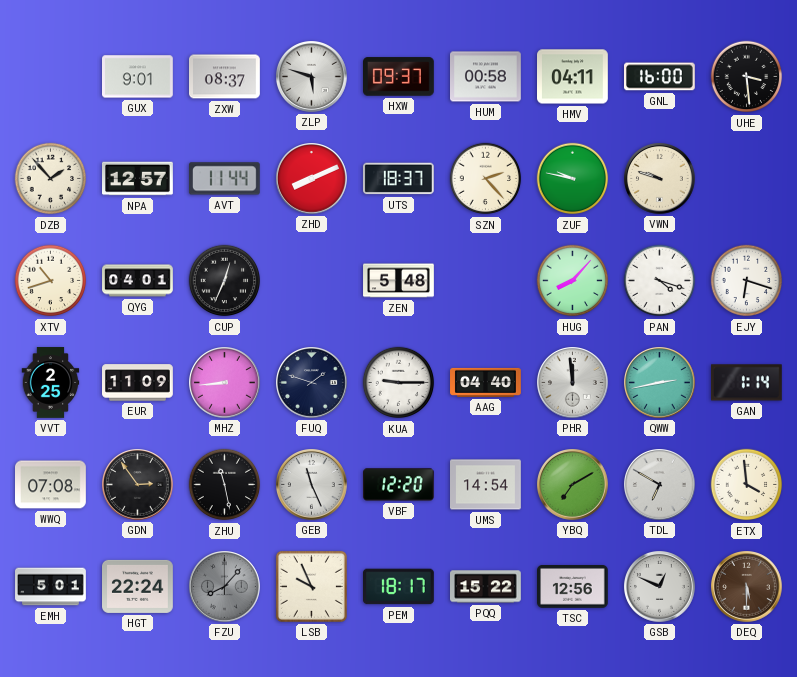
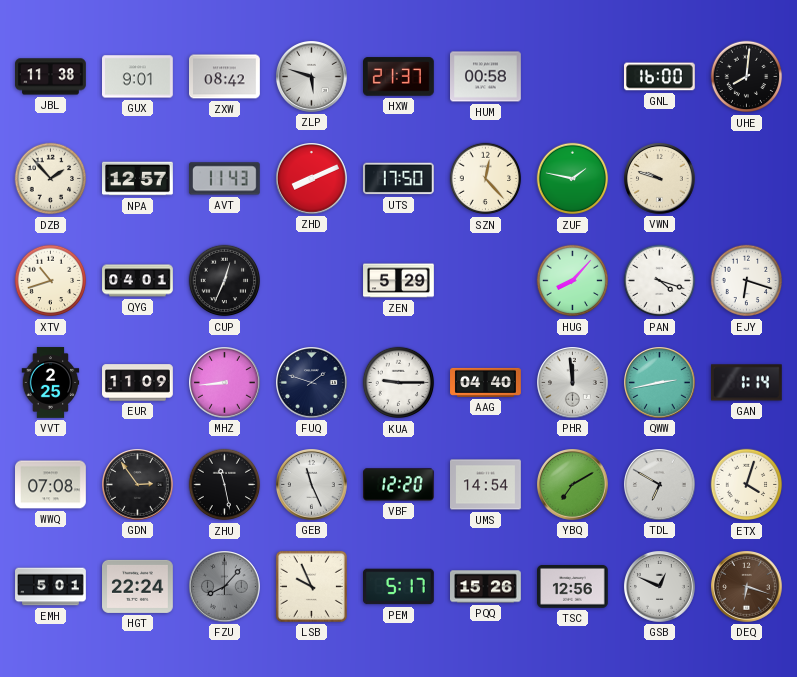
JBL: none -> 11:38 (51, 77)
ZXW: 08:37 -> 08:42 (225, 77)
HXW: 09:37 -> 21:37 (399, 77)
HMV: 04:11 -> none (573, 77)
UHE: 3:29 -> 8:01 (747, 77)
AVT: 11:44 -> 11:43 (224, 179)
UTS: 18:37 -> 17:50 (398, 179)
SZN: 2:23 -> 12:23 (486, 179)
ZUF: 9:47 -> 1:47 (573, 179)
ZEN: 5:48 -> 5:29 (399, 281)
ETX: 3:59 -> 4:03 (747, 485)
PEM: 18:17 -> 5:17 (399, 587)
PQQ: 15:22 -> 15:26 (486, 587)
DEQ: 5:30 -> 6:18 (747, 587)
